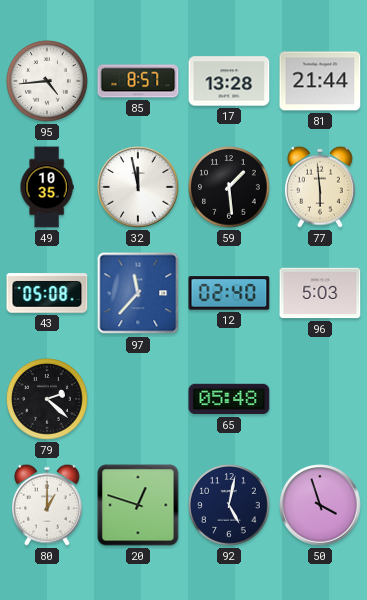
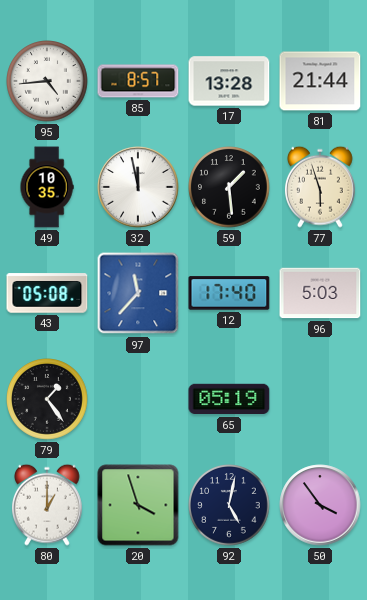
77: 5:59 -> 5:57 (320, 187)
12: 02:40 -> 17:40 (229, 293)
79: 2:22 -> 1:24 (48, 400)
65: 05:48 -> 05:19 (229, 399)
20: 12:48 -> 3:57 (138, 505)
50: 3:57 -> 3:54 (320, 505)
